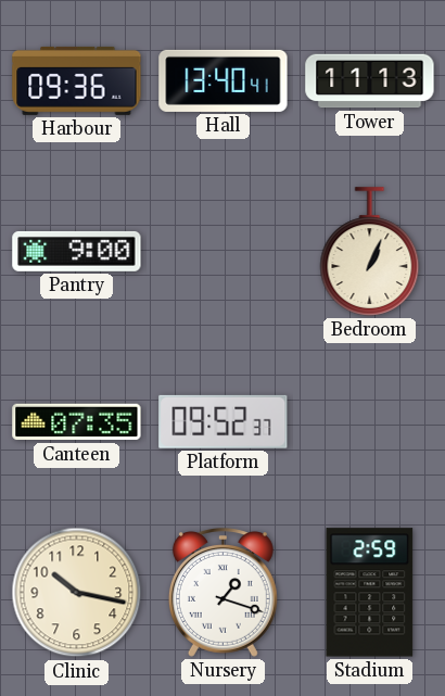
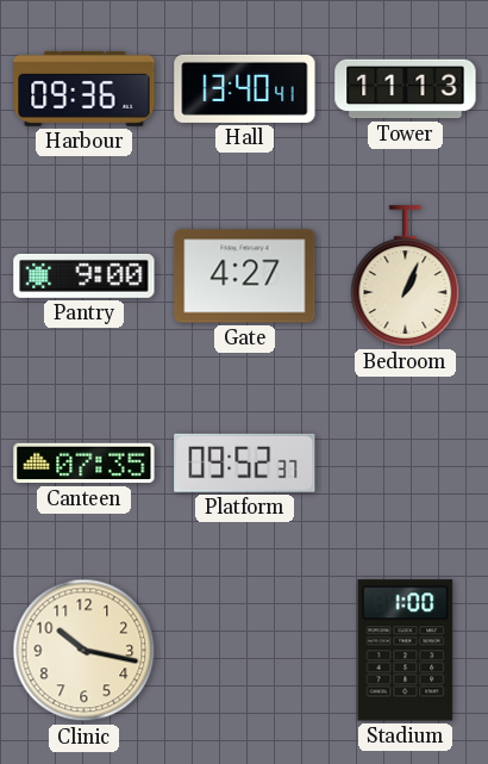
Gate: none -> 4:27 (245, 277)
Nursery: 1:18 -> none (223, 593)
Stadium: 2:59 -> 1:00 (406, 651)
